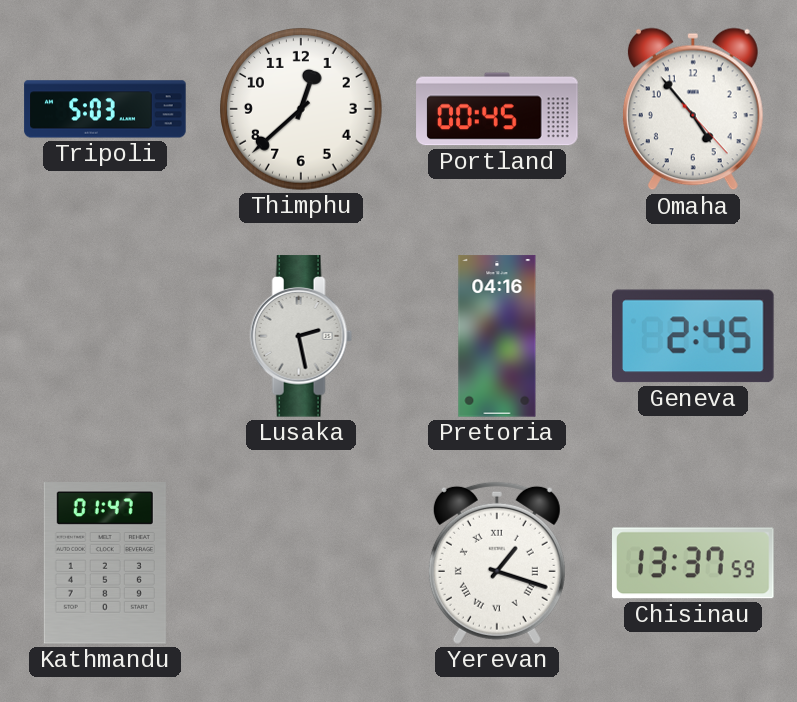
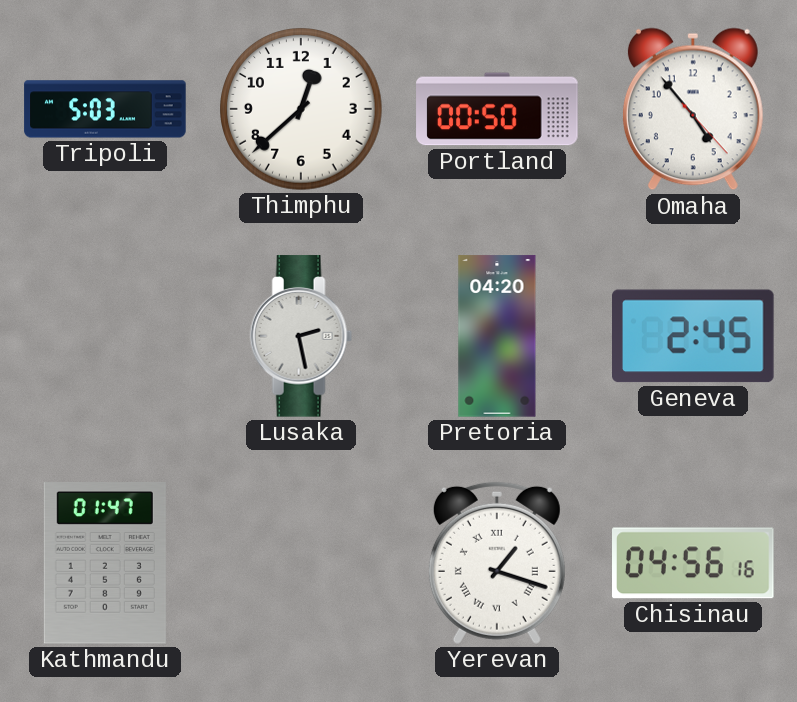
Portland: 00:45 -> 00:50 (497, 109)
Pretoria: 04:16 -> 04:20 (497, 336)
Chisinau: 13:37 -> 04:56 (693, 563)
